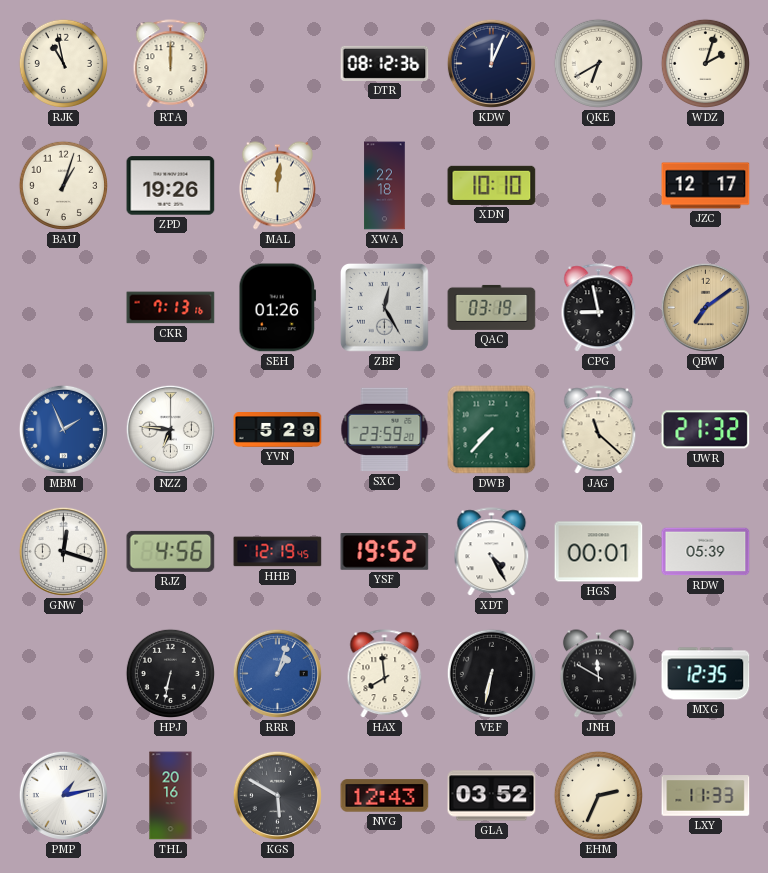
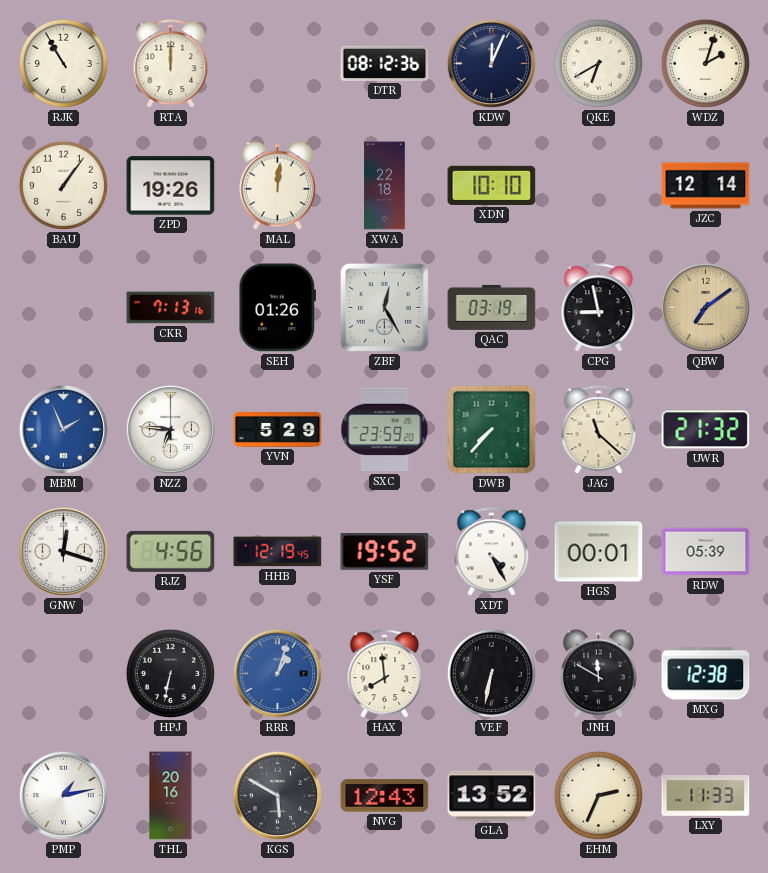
RJK: 10:58 -> 10:55 (63, 63)
BAU: 1:03 -> 1:06 (63, 185)
JZC: 12:17 -> 12:14 (706, 186)
MXG: 12:35 -> 12:38 (706, 674)
GLA: 03:52 -> 13:52 (492, 796)
